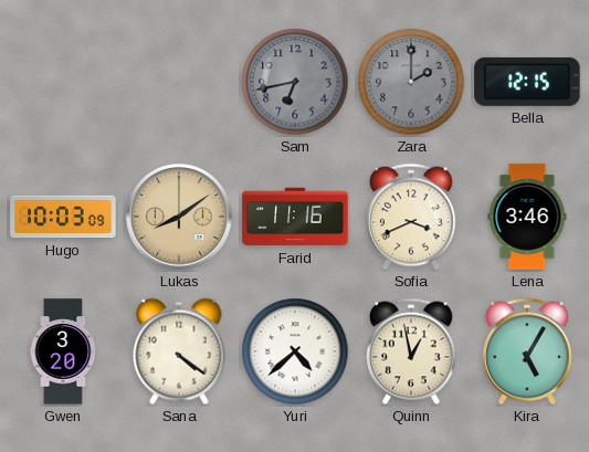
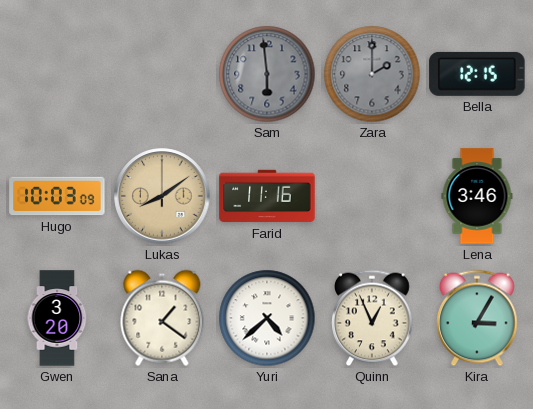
Sam: 6:43 -> 5:59 (267, 74)
Sofia: 3:41 -> none (412, 217)
Sana: 4:21 -> 1:21 (162, 318)
Quinn: 12:58 -> 12:56 (373, 318)
Kira: 5:05 -> 3:05 (478, 318)
